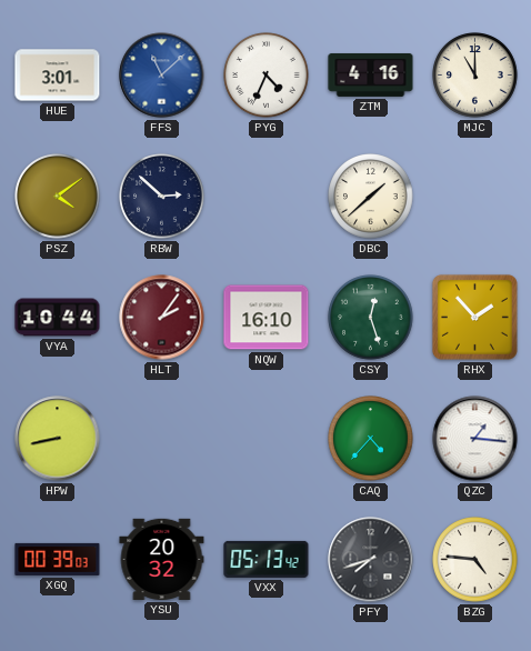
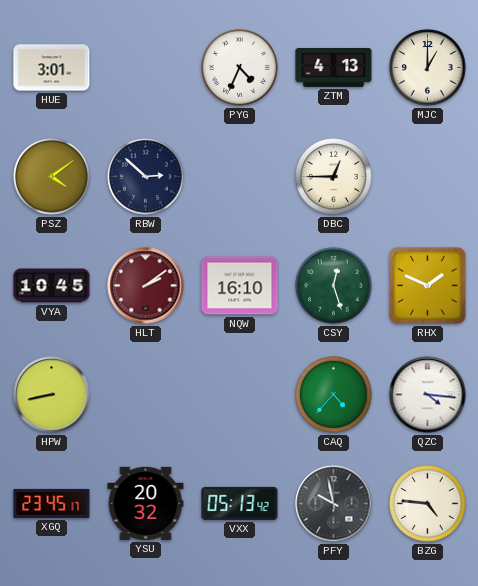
FFS: 11:08 -> none (162, 76)
ZTM: 4:16 -> 4:13 (334, 67)
MJC: 11:00 -> 1:00 (428, 68)
DBC: 1:38 -> 12:45 (334, 177)
VYA: 10:44 -> 10:45 (52, 286)
HLT: 2:06 -> 2:09 (146, 286)
RHX: 1:53 -> 1:49 (427, 285)
QZC: 1:16 -> 4:16 (428, 395)
XGQ: 00:39 -> 23:45 (52, 503)
PFY: 7:42 -> 9:58 (334, 504)
